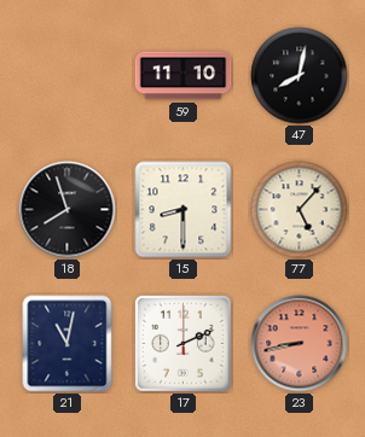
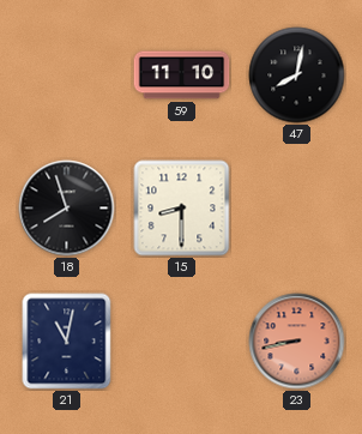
77: 5:07 -> none (300, 210)
17: 2:11 -> none (184, 344)
